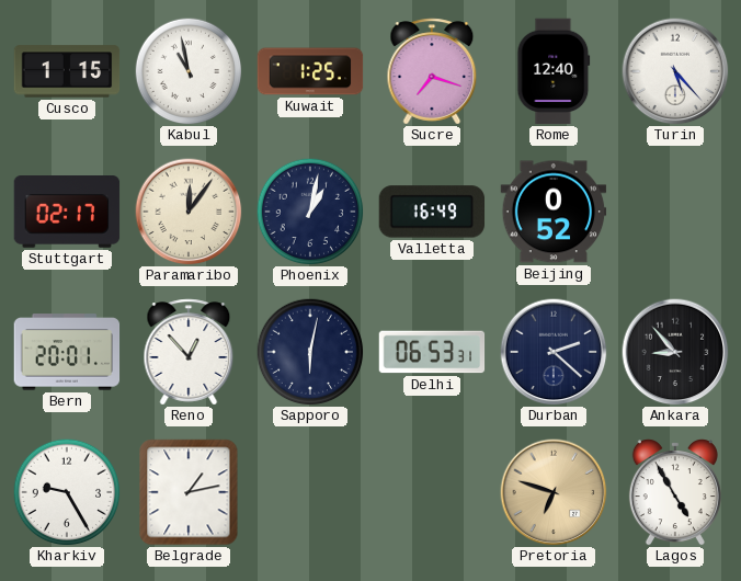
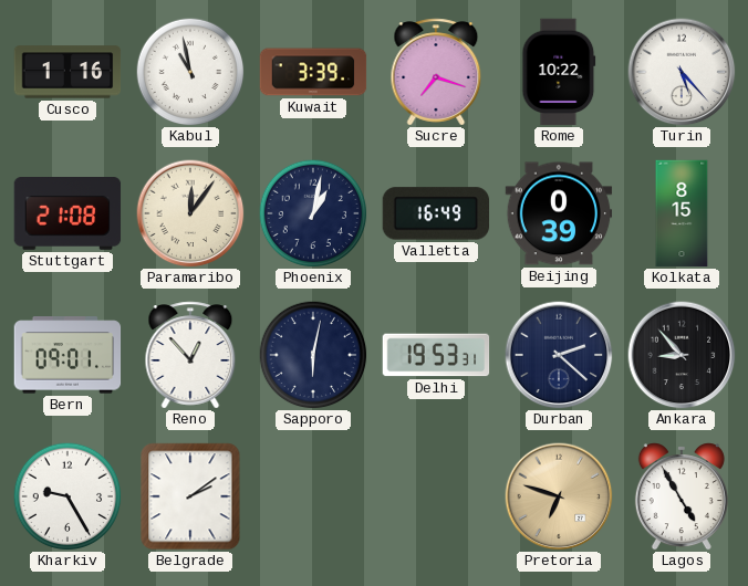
Cusco: 1:15 -> 1:16 (67, 72)
Kuwait: 1:25 -> 3:39 (313, 72)
Rome: 12:40 -> 10:22 (559, 72)
Stuttgart: 02:17 -> 21:08 (67, 214)
Beijing: 0:52 -> 0:39 (559, 213)
Kolkata: none -> 8:15 (682, 213)
Bern: 20:01 -> 09:01 (67, 355)
Delhi: 06:53 -> 19:53 (436, 355)
Belgrade: 1:13 -> 2:09 (190, 496)
